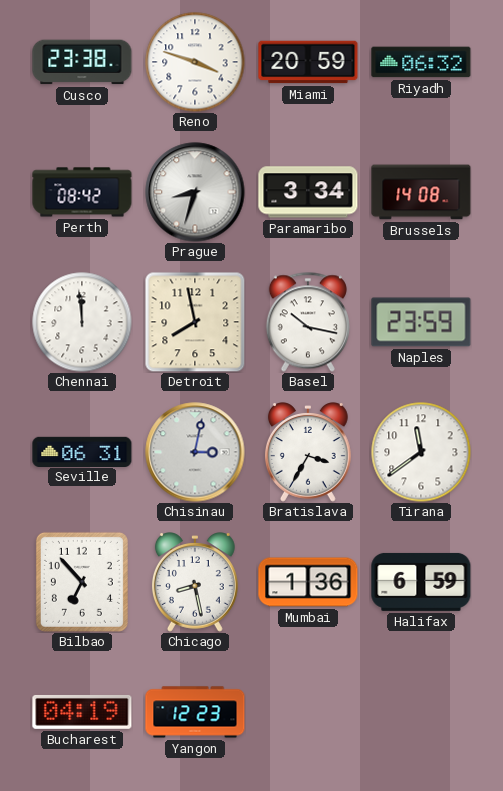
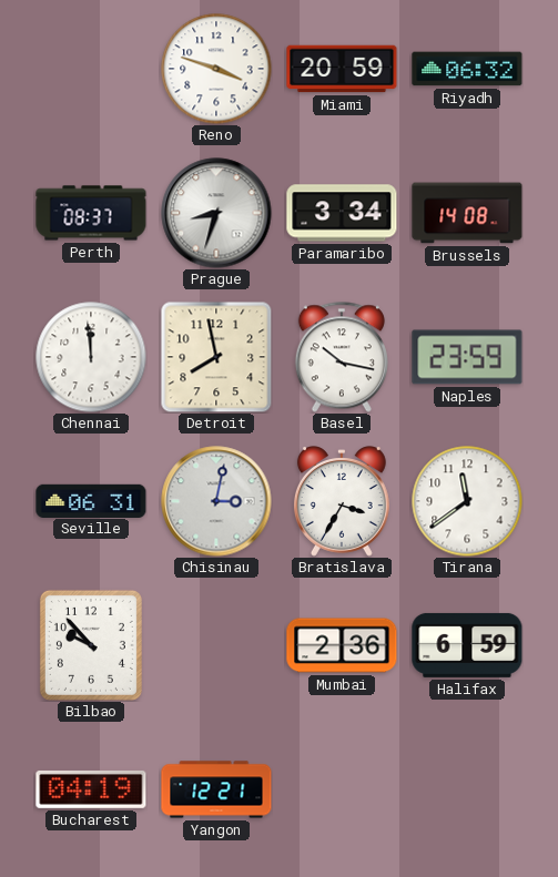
Cusco: 23:38 -> none (82, 62)
Perth: 08:42 -> 08:37 (91, 213)
Bilbao: 6:53 -> 9:53 (91, 645)
Chicago: 8:28 -> none (195, 582)
Mumbai: 1:36 -> 2:36 (342, 645)
Yangon: 12:23 -> 12:21 (216, 789)
